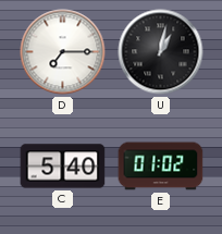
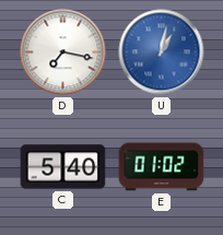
D: 7:15 -> 7:17 (63, 52)
U dial: black -> blue (162, 52)
